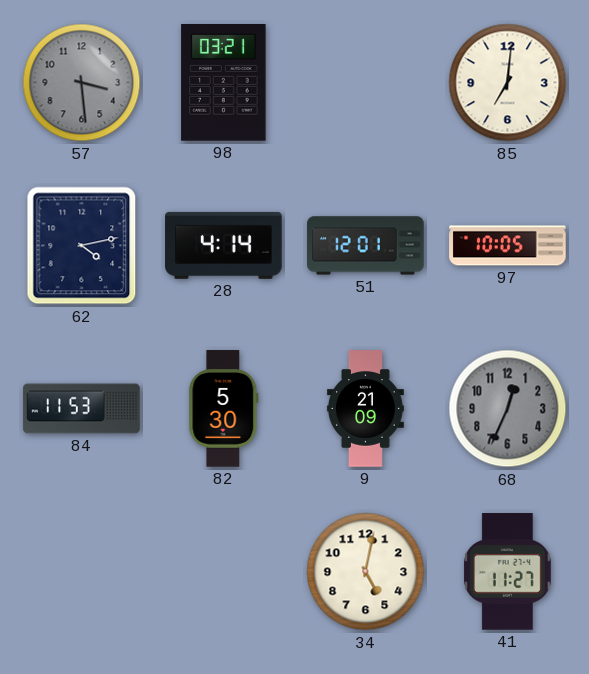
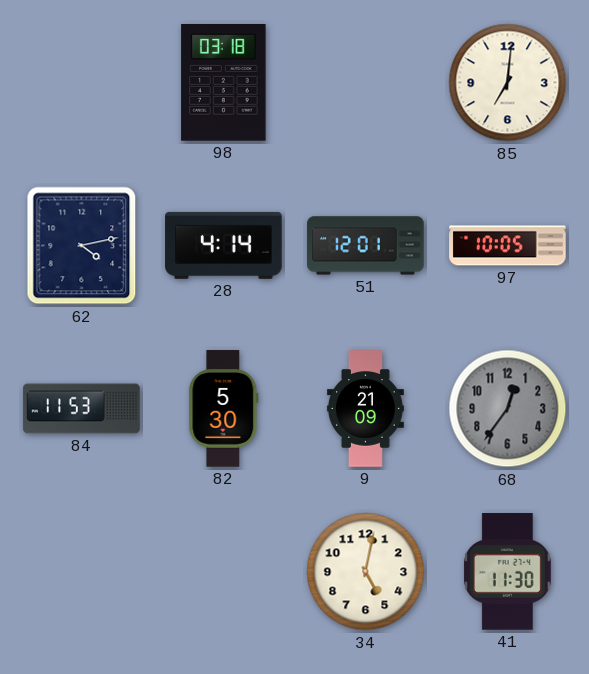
57: 3:29 -> none (82, 83)
98: 03:21 -> 03:18 (224, 83)
68: 12:34 -> 12:36 (508, 409)
41: 11:27 -> 11:30 (508, 572)
